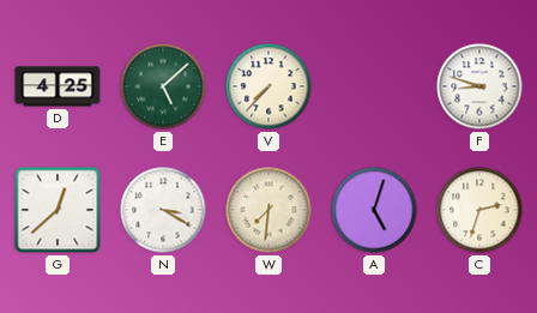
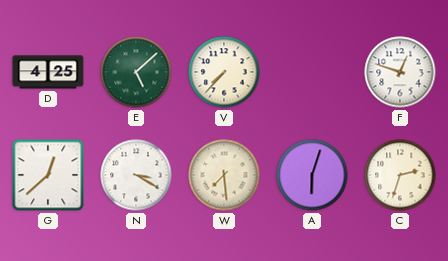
F: 8:48 -> 12:48 (400, 72)
W: 7:31 -> 7:29 (224, 175)
A: 5:03 -> 6:03 (312, 175)
